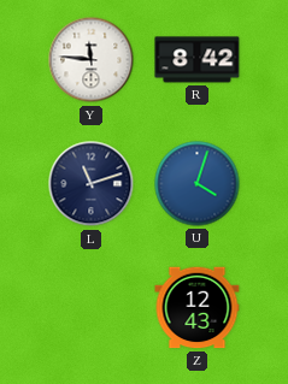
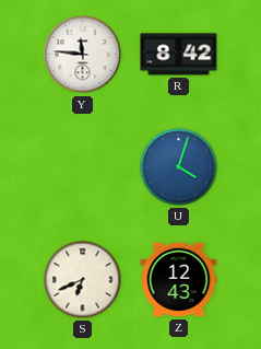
L: 11:12 -> none (92, 184)
S: none -> 6:41 (83, 280)
